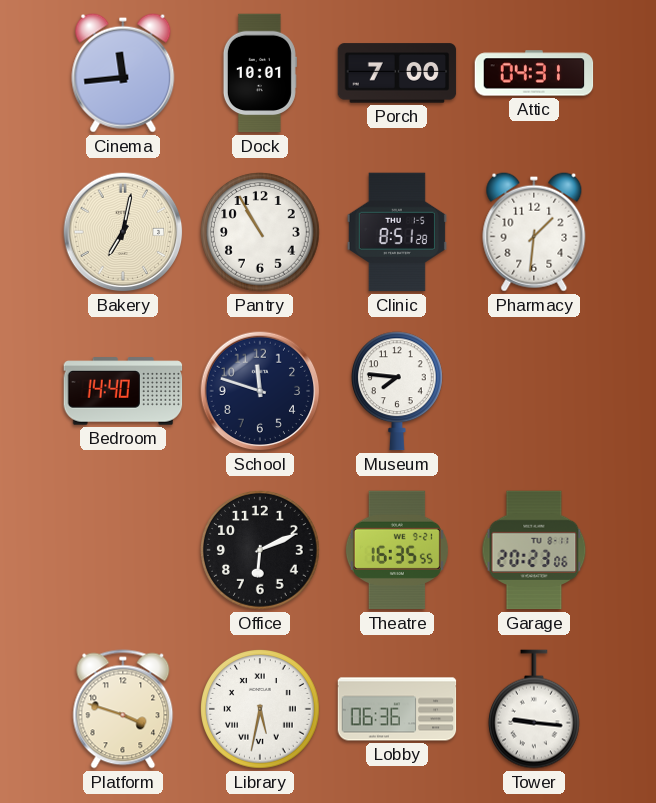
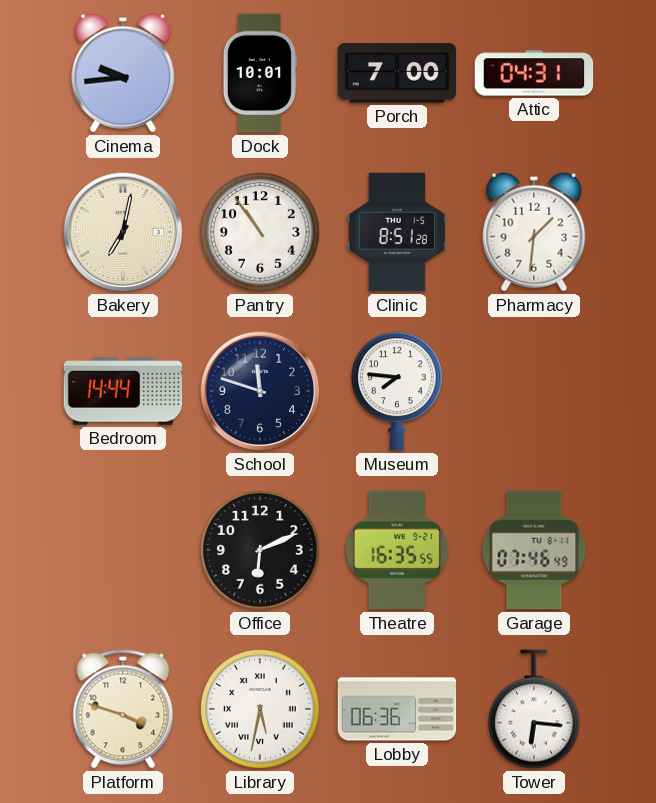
Cinema: 11:44 -> 9:44 (123, 73)
Pantry: 10:55 -> 10:54 (261, 233)
Bedroom: 14:40 -> 14:44 (123, 391)
Garage: 20:23 -> 07:46 (534, 550)
Tower: 9:16 -> 6:16 (534, 709)
